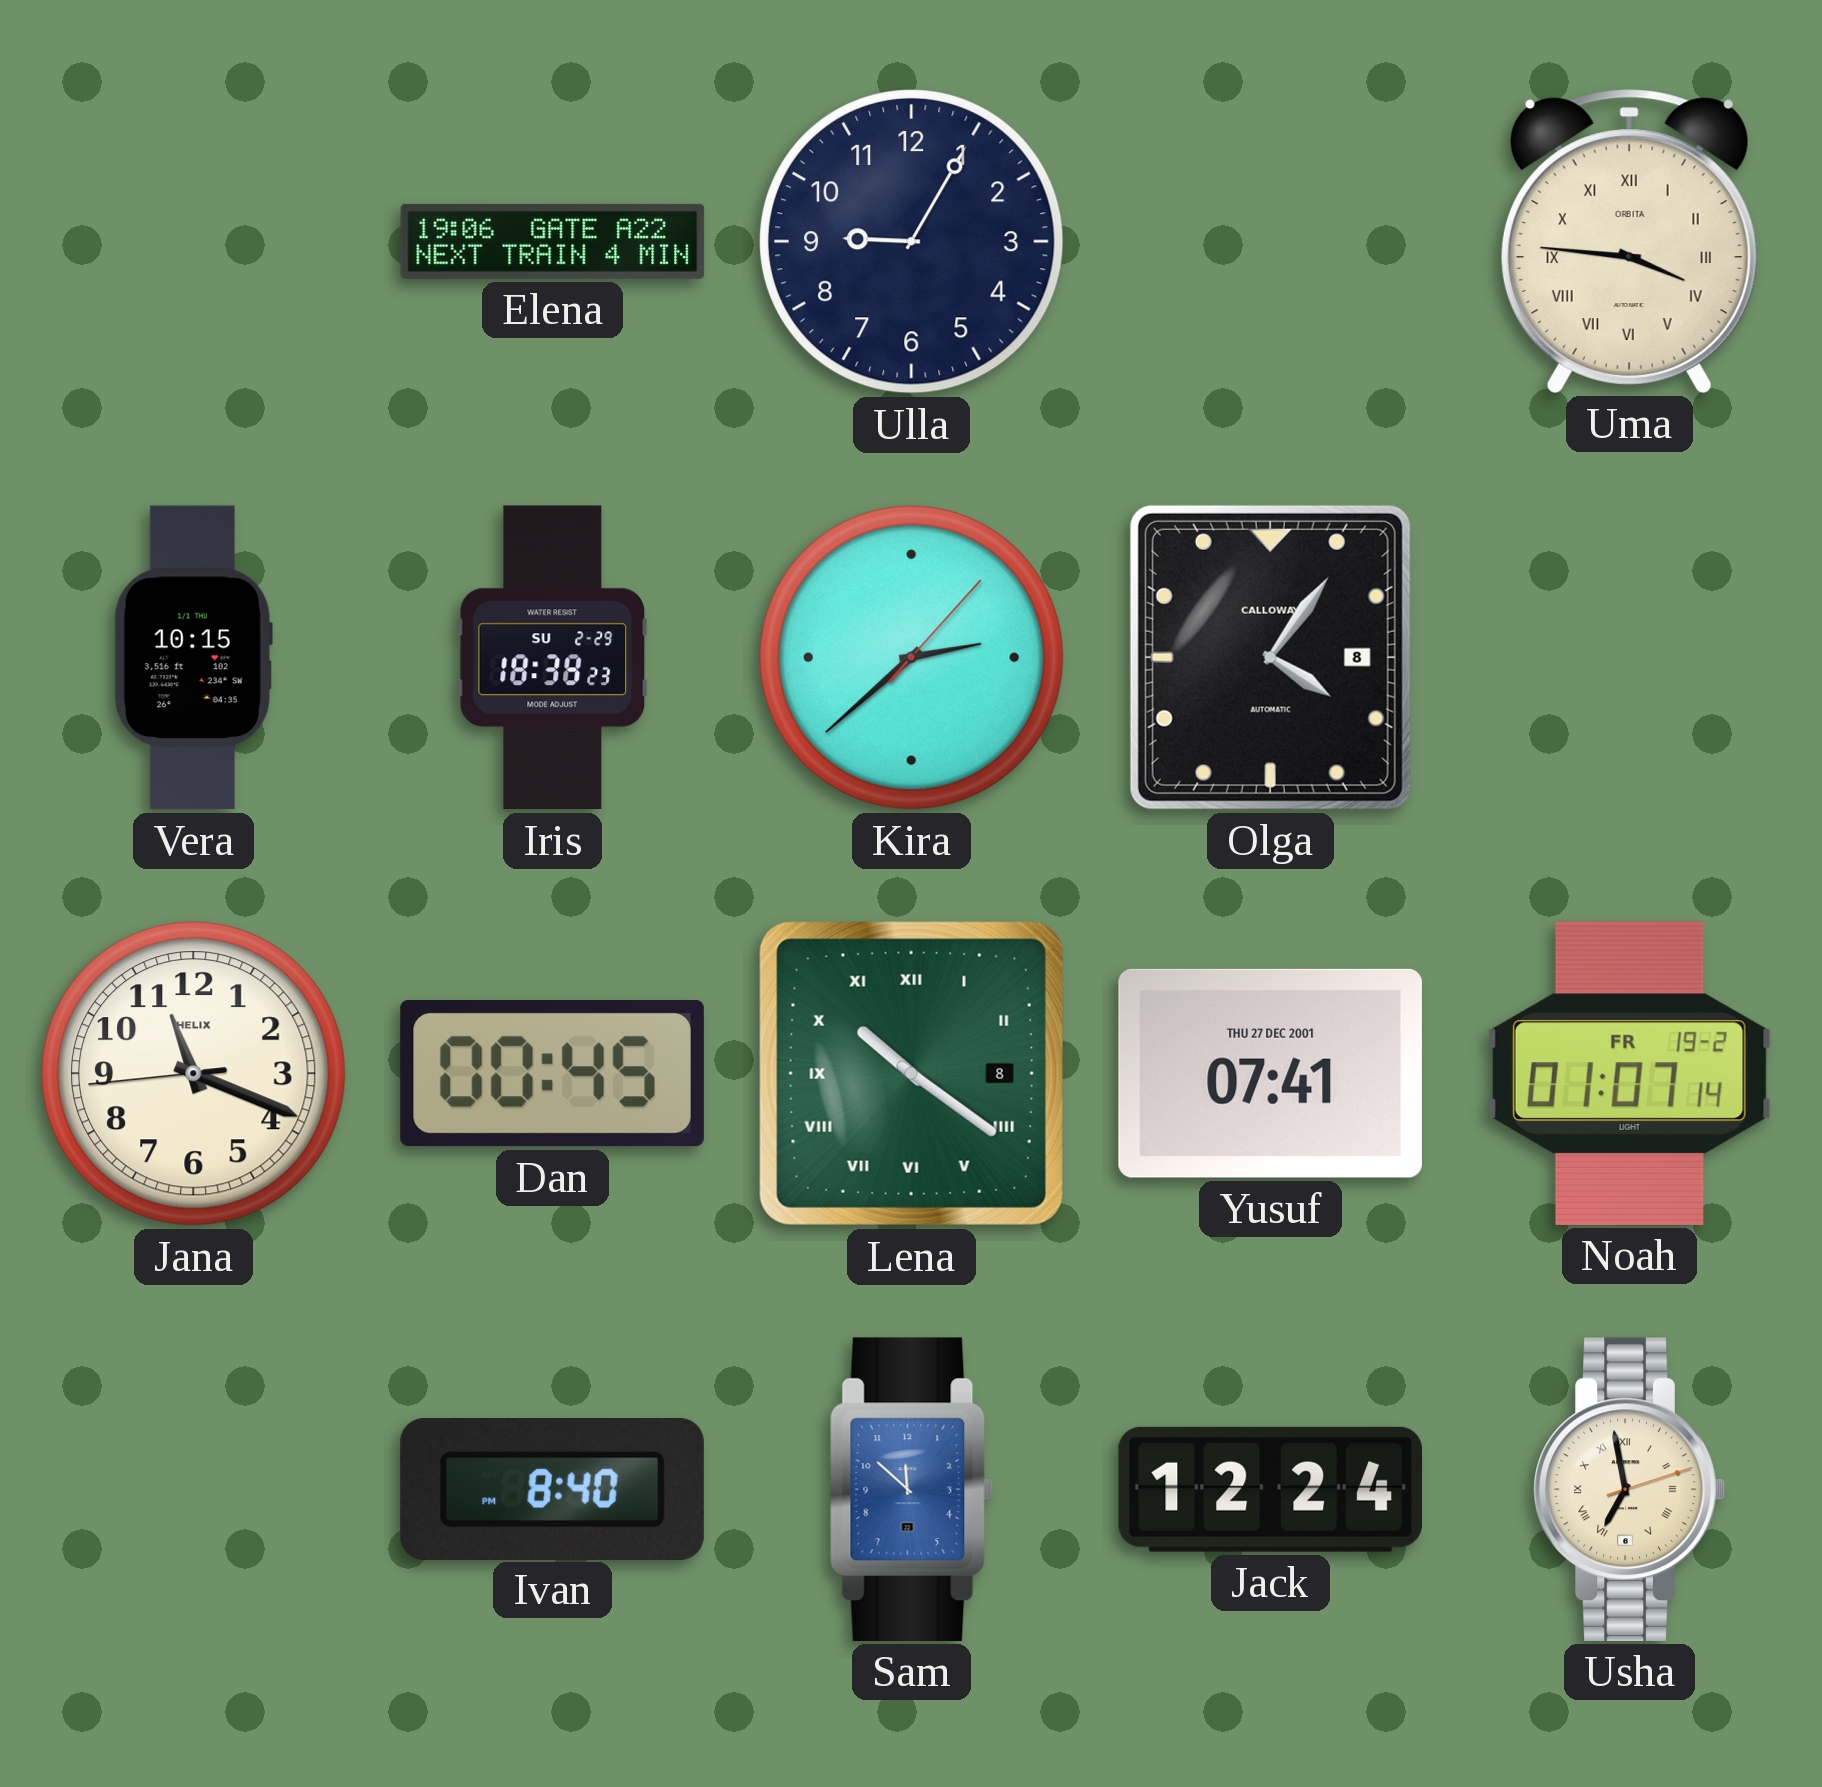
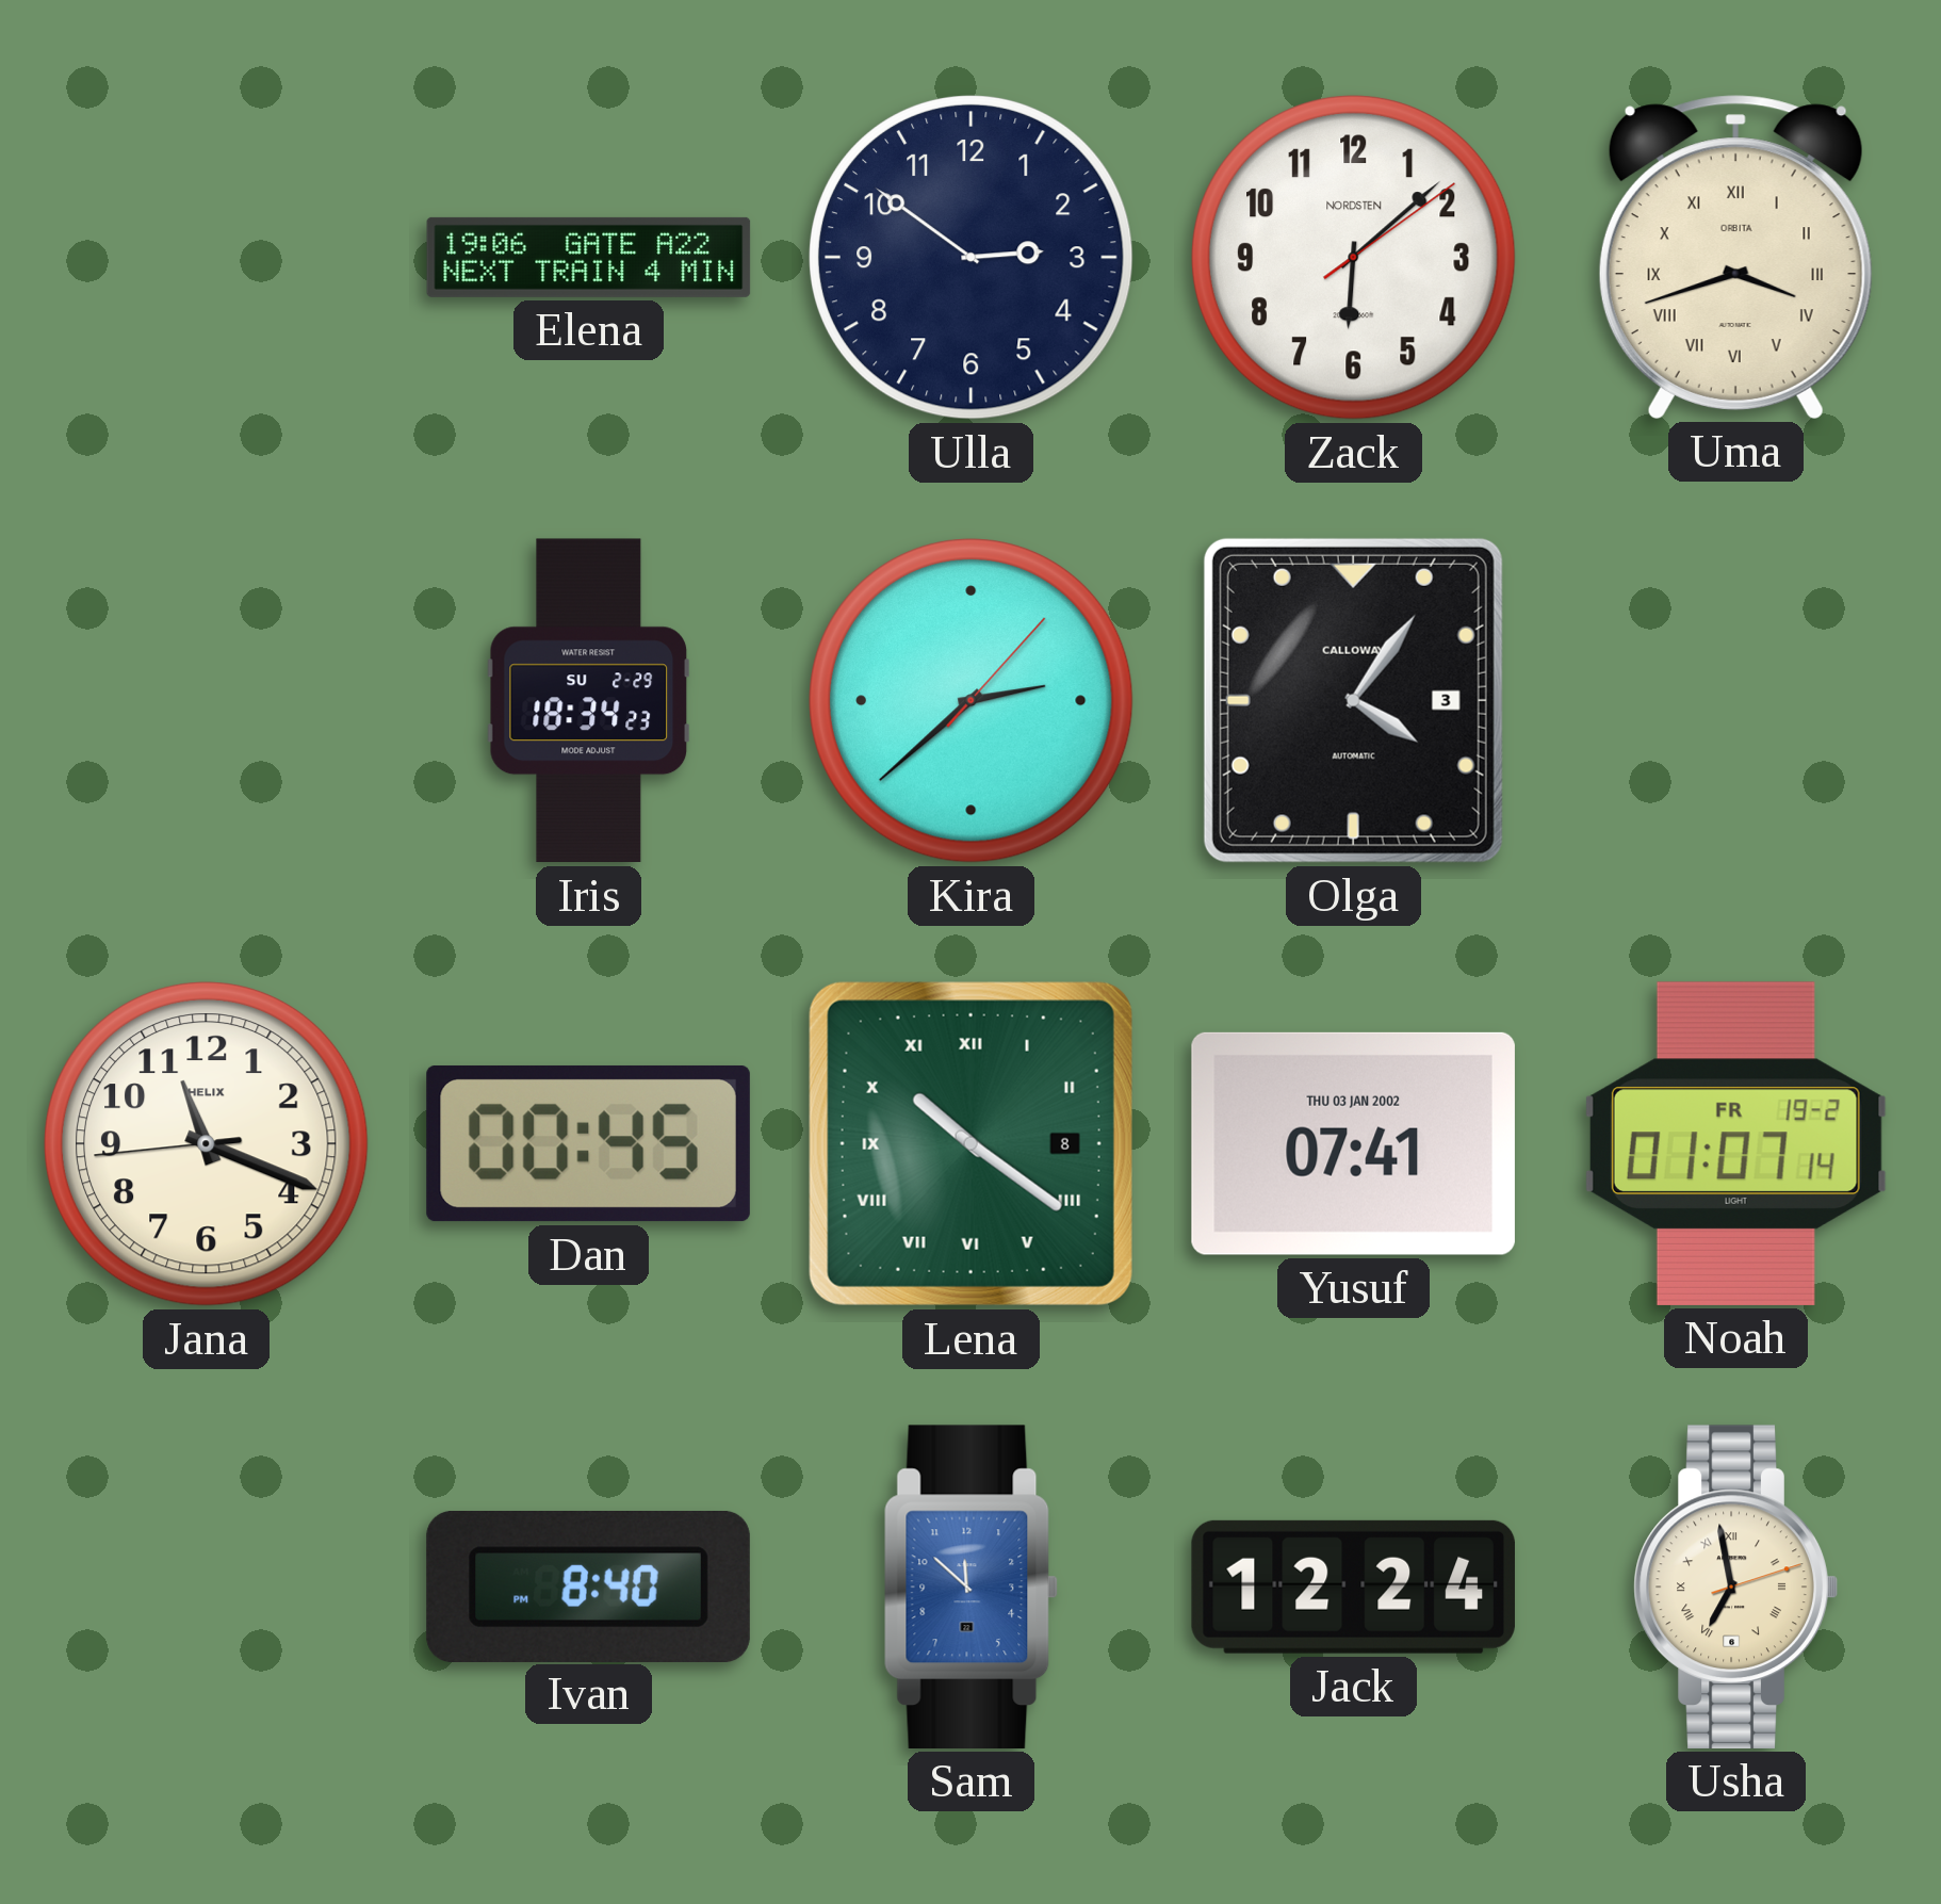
Ulla: 9:05 -> 2:51 (970, 257)
Zack: none -> 6:08 (1353, 257)
Uma: 3:46 -> 3:42 (1735, 257)
Vera: 10:15 -> none (193, 658)
Iris: 18:38 -> 18:34 (588, 701)
Olga date: 8 -> 3 (1353, 700)
Yusuf date: THU 27 DEC 2001 -> THU 03 JAN 2002 (1353, 1143)
